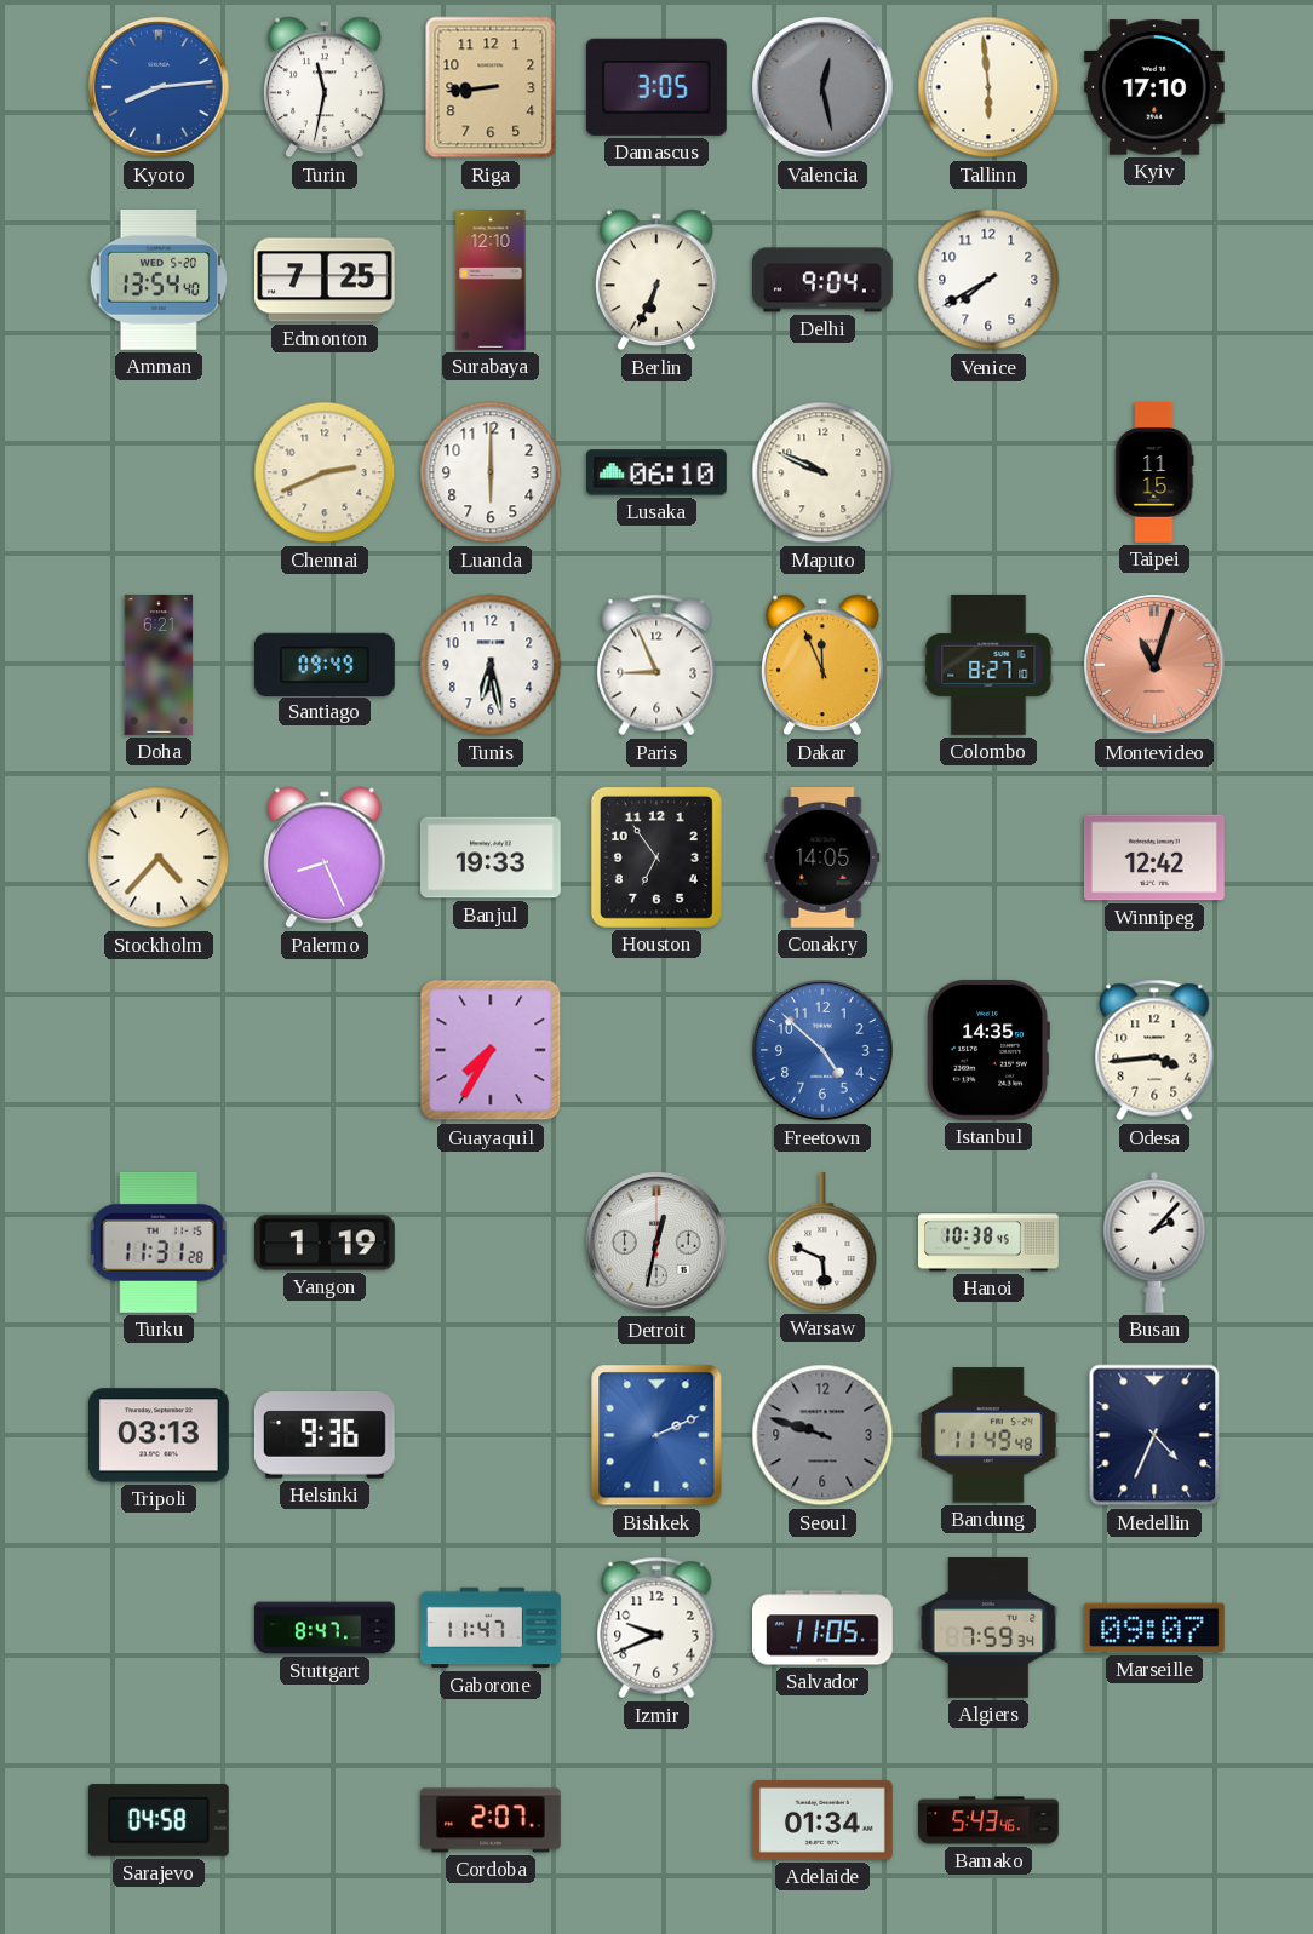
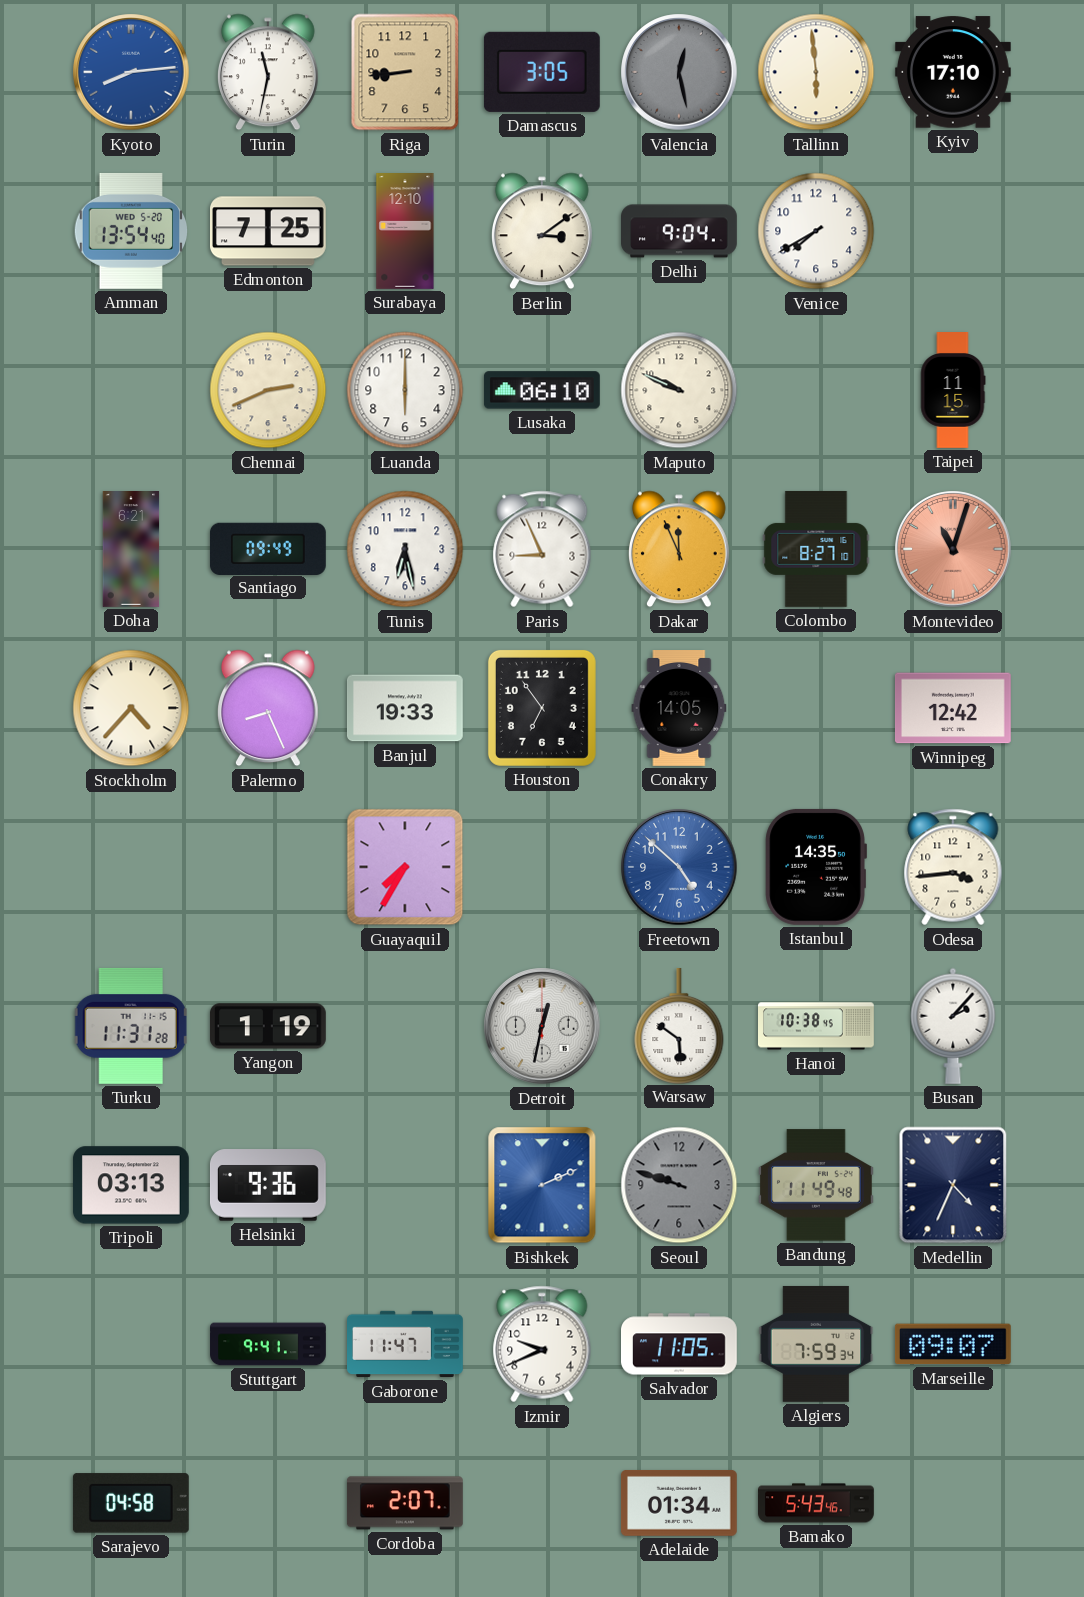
Berlin: 6:34 -> 3:09 (542, 231)
Warsaw: 5:49 -> 5:51 (679, 1025)
Stuttgart: 8:47 -> 9:41 (268, 1344)
